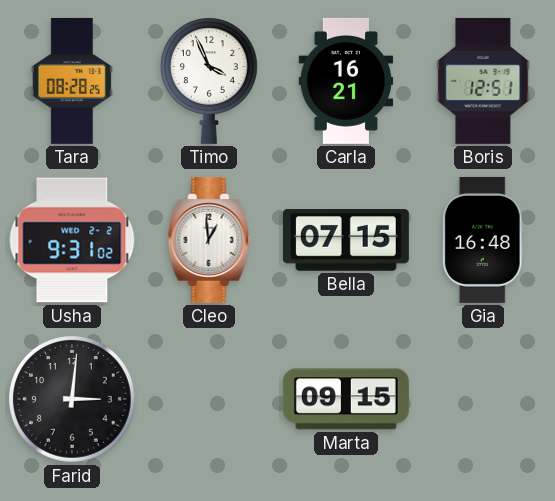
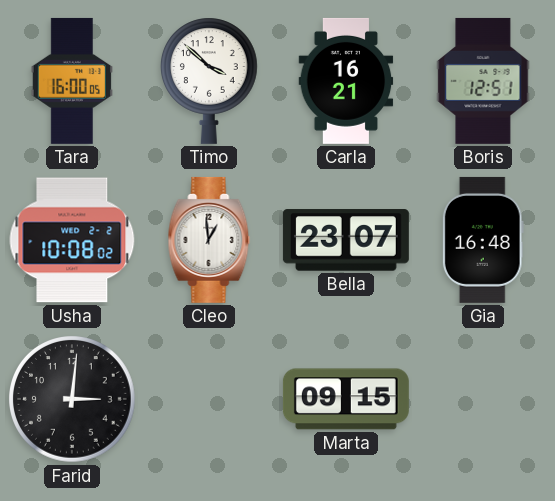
Tara: 08:28 -> 16:00 (71, 81)
Timo: 3:56 -> 3:52 (209, 81)
Usha: 9:31 -> 10:08 (72, 240)
Bella: 07:15 -> 23:07 (346, 240)
